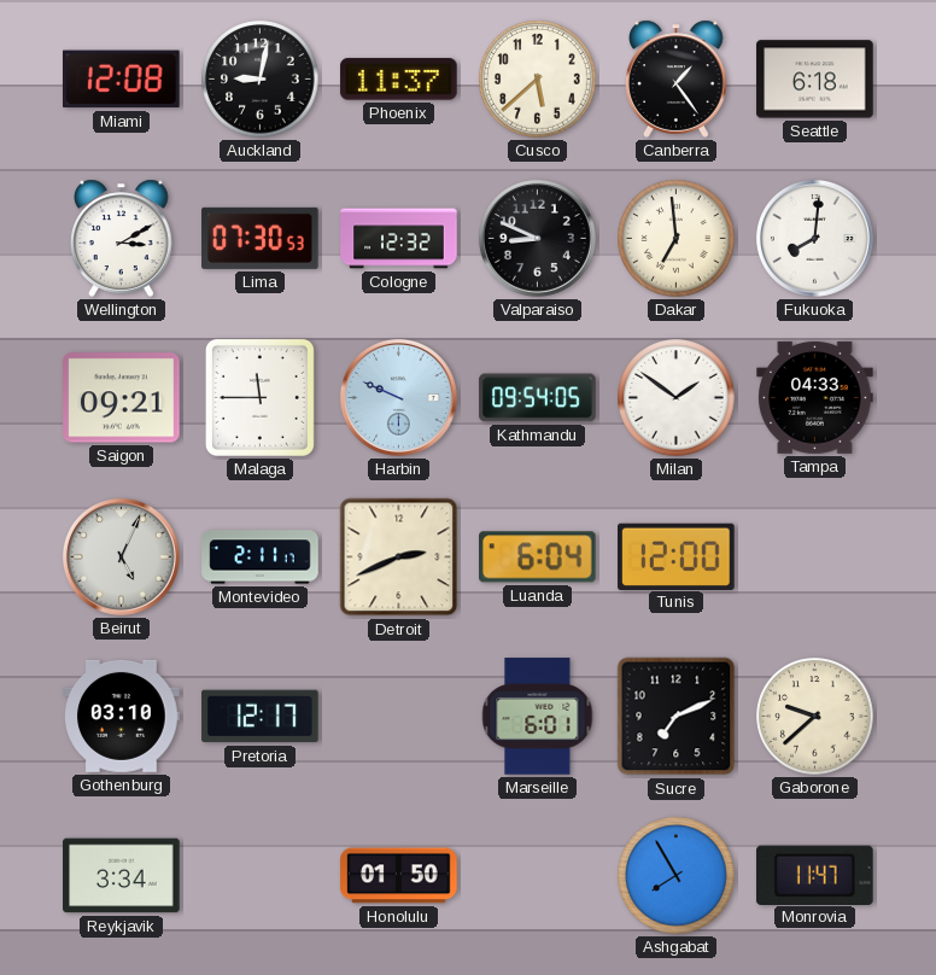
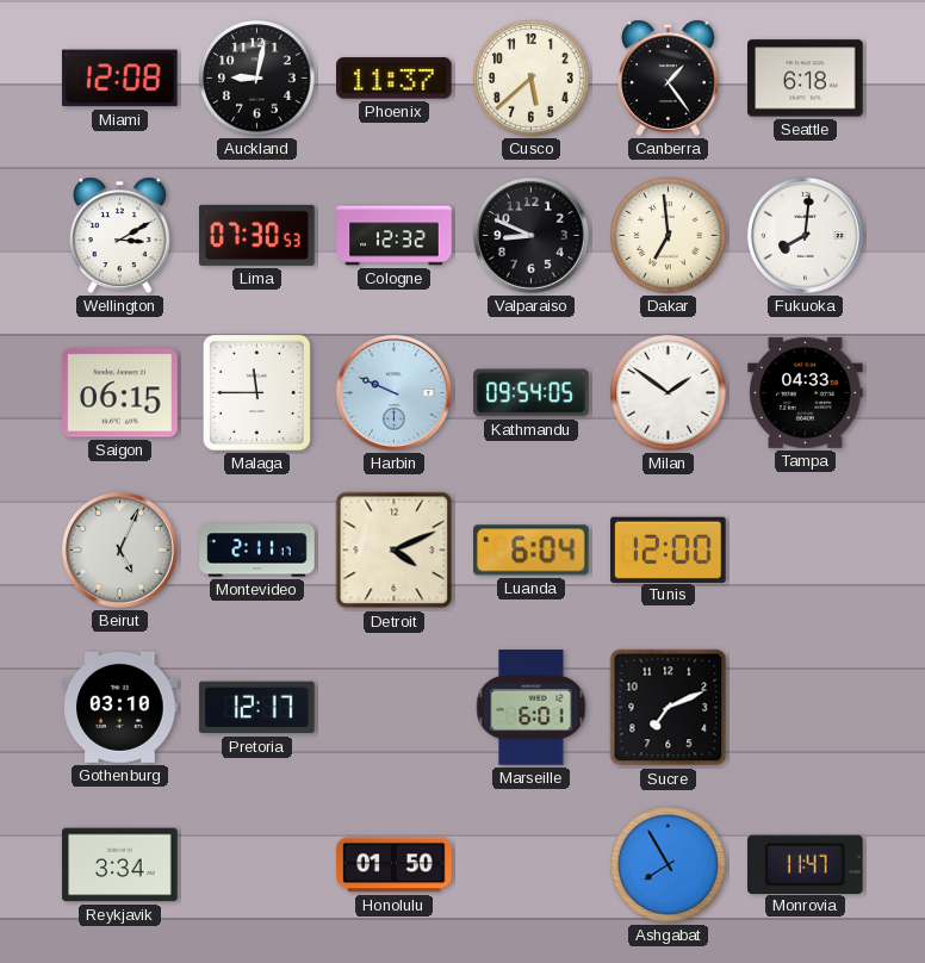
Saigon: 09:21 -> 06:15 (120, 393)
Detroit: 2:41 -> 4:11 (395, 551)
Gaborone: 9:38 -> none (815, 717)
